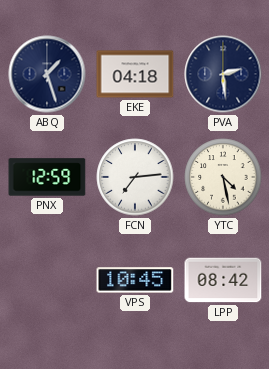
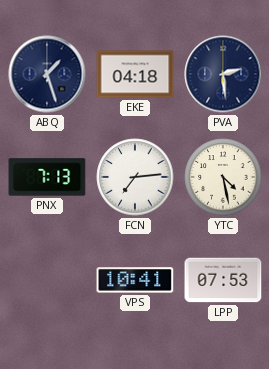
PNX: 12:59 -> 7:13 (47, 177)
VPS: 10:45 -> 10:41 (135, 280)
LPP: 08:42 -> 07:53 (223, 280)
